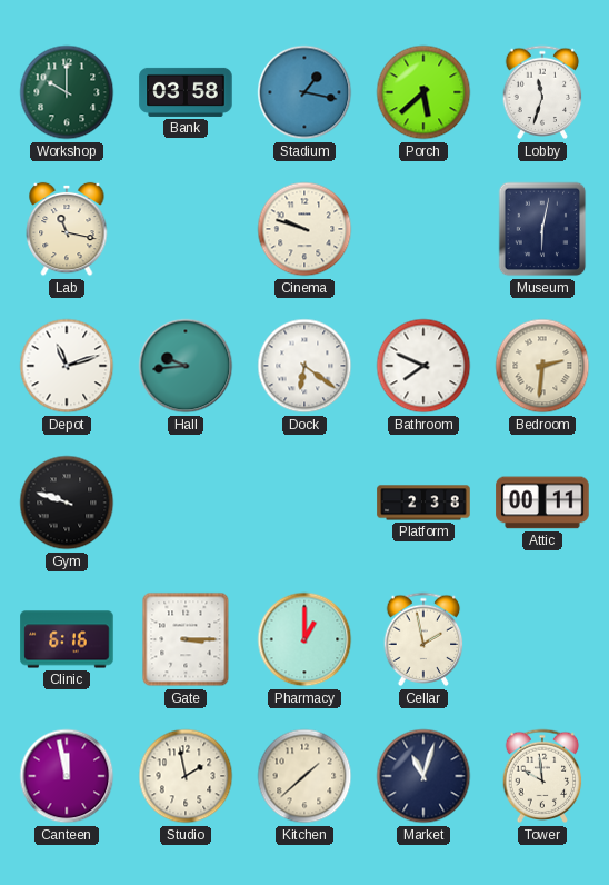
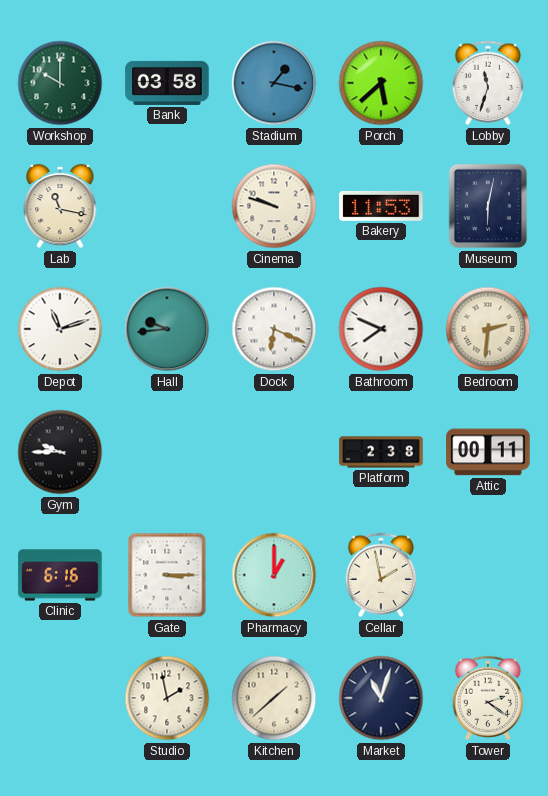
Bakery: none -> 11:53 (381, 206)
Dock: 6:21 -> 6:19 (274, 329)
Gym: 9:48 -> 9:45 (60, 452)
Canteen: 11:58 -> none (67, 776)
Tower: 9:59 -> 2:21 (488, 698)
